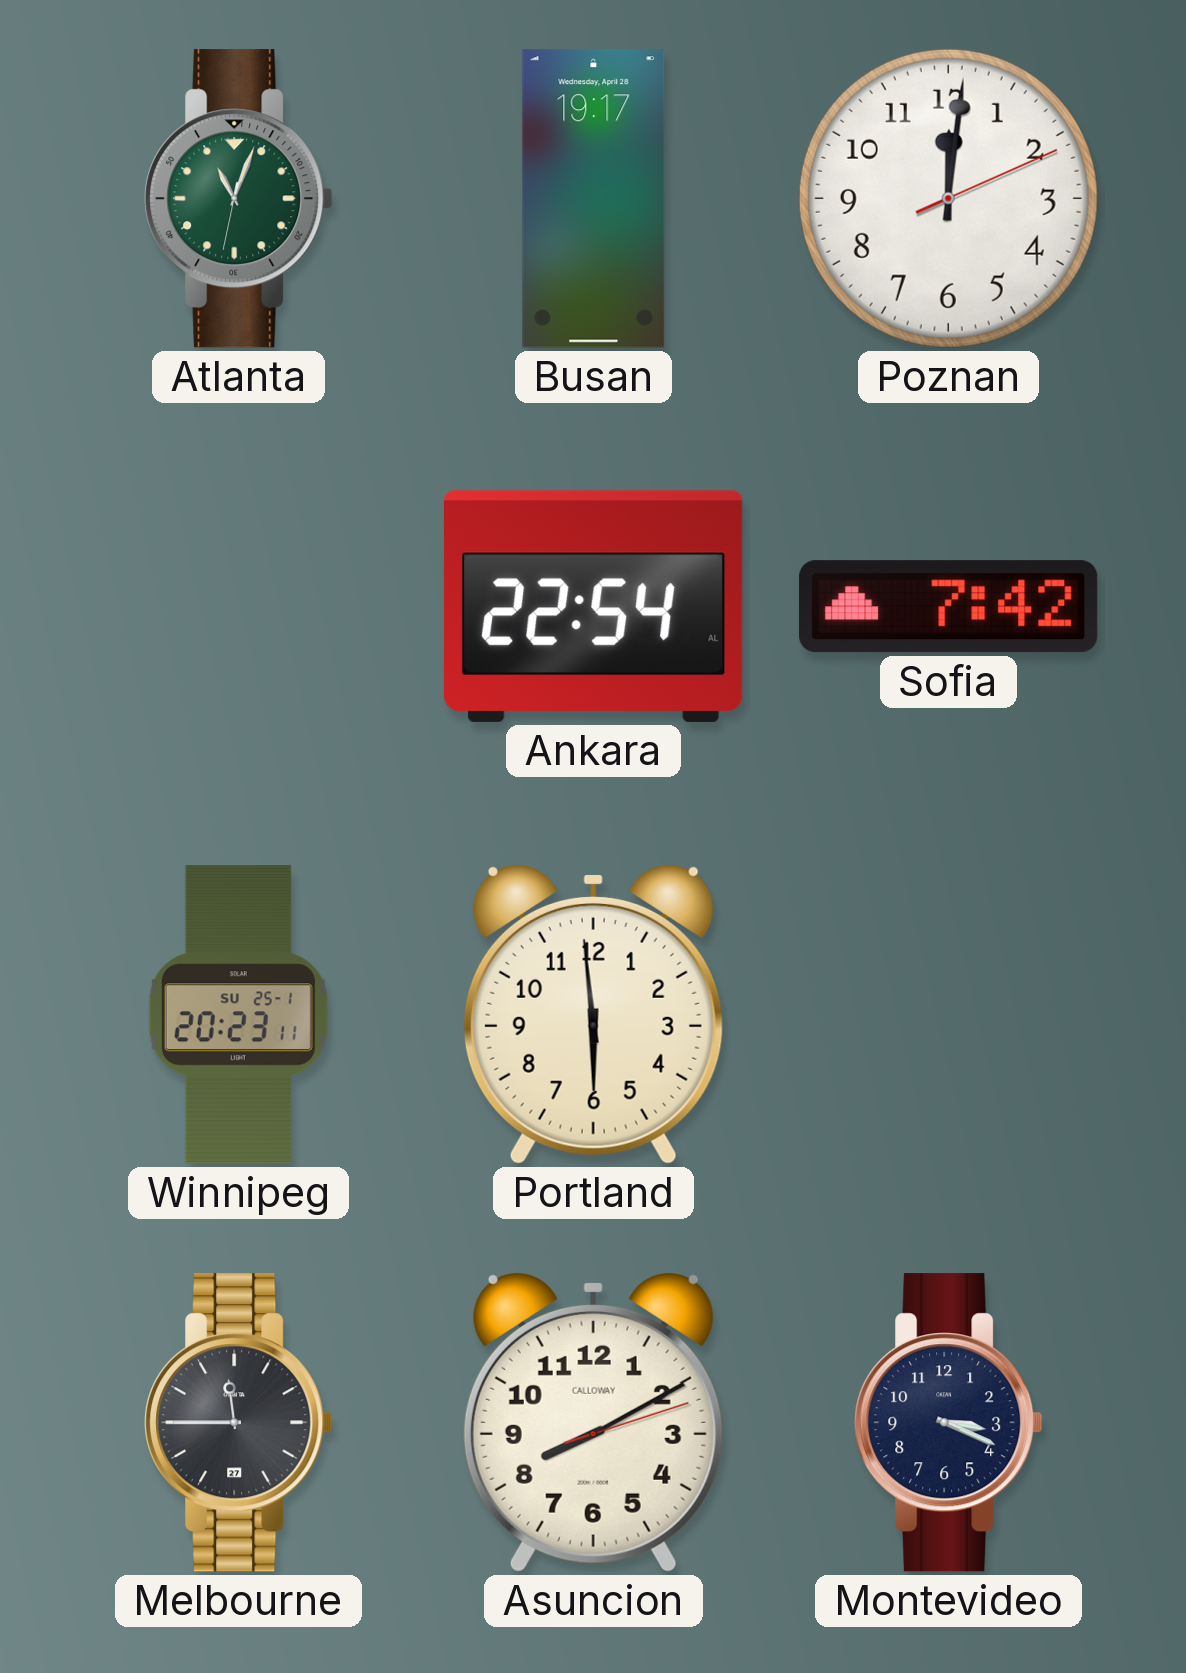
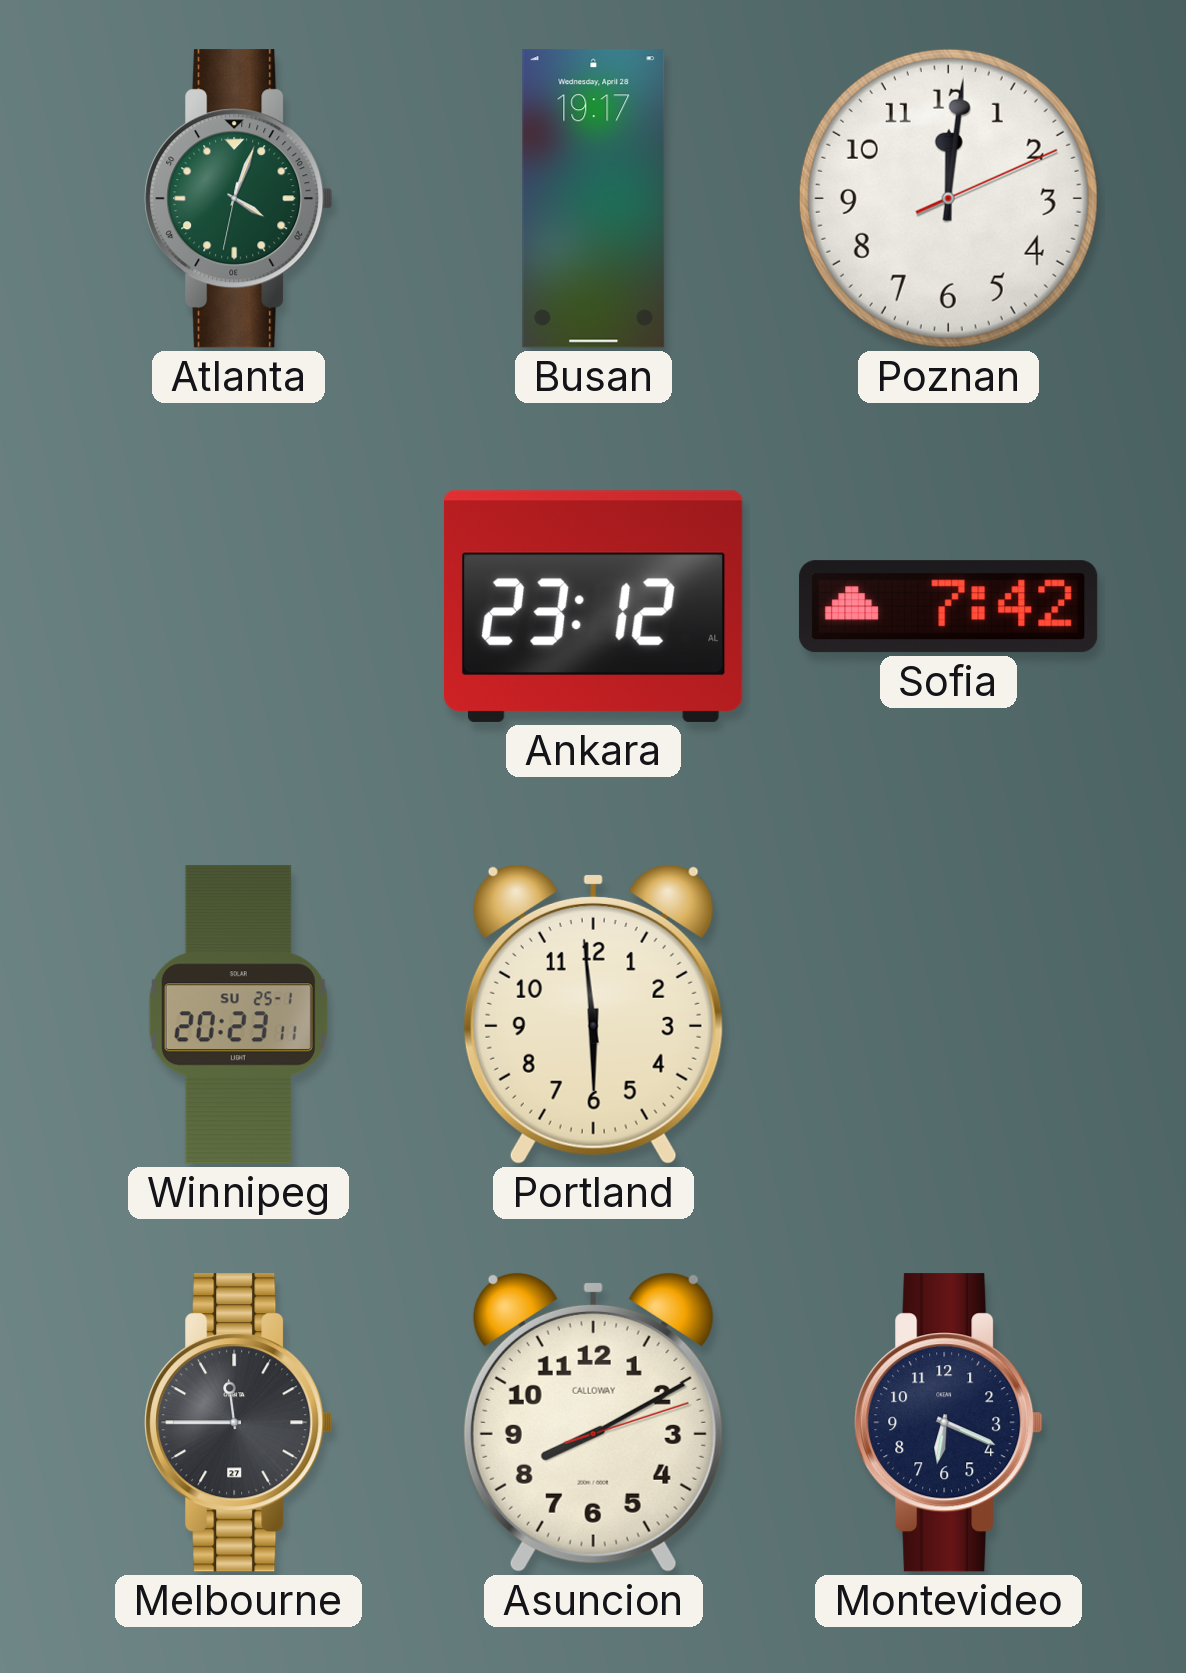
Atlanta: 11:03 -> 4:03 (239, 199)
Ankara: 22:54 -> 23:12 (594, 606)
Montevideo: 3:19 -> 6:19 (949, 1423)
